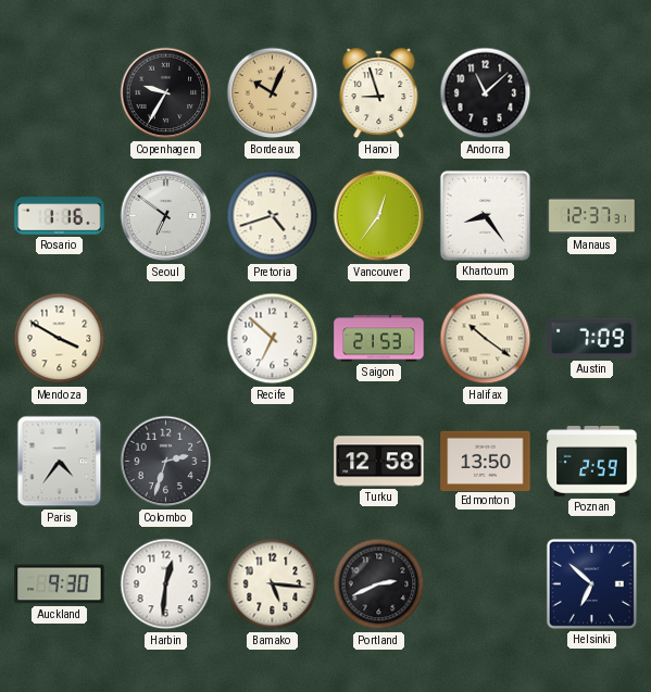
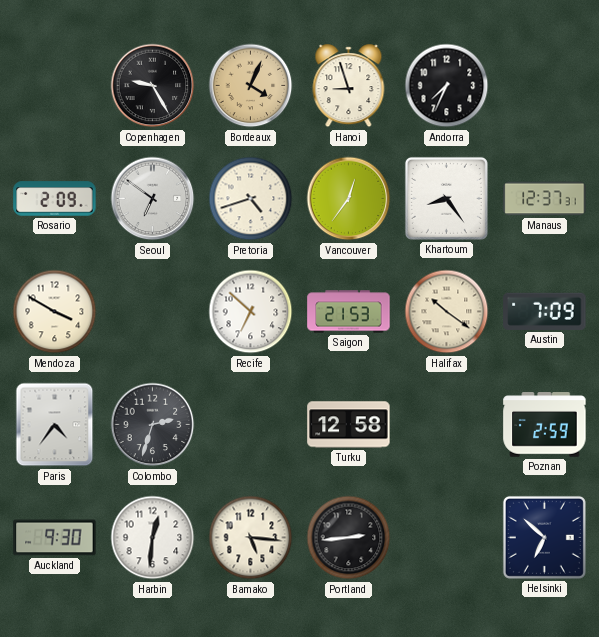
Copenhagen: 9:35 -> 9:25 (153, 86)
Bordeaux: 10:04 -> 4:04 (251, 86)
Andorra: 11:08 -> 7:34 (447, 86)
Rosario: 1:16 -> 2:09 (55, 199)
Edmonton: 13:50 -> none (486, 461)
Portland: 2:41 -> 2:44 (349, 538)
